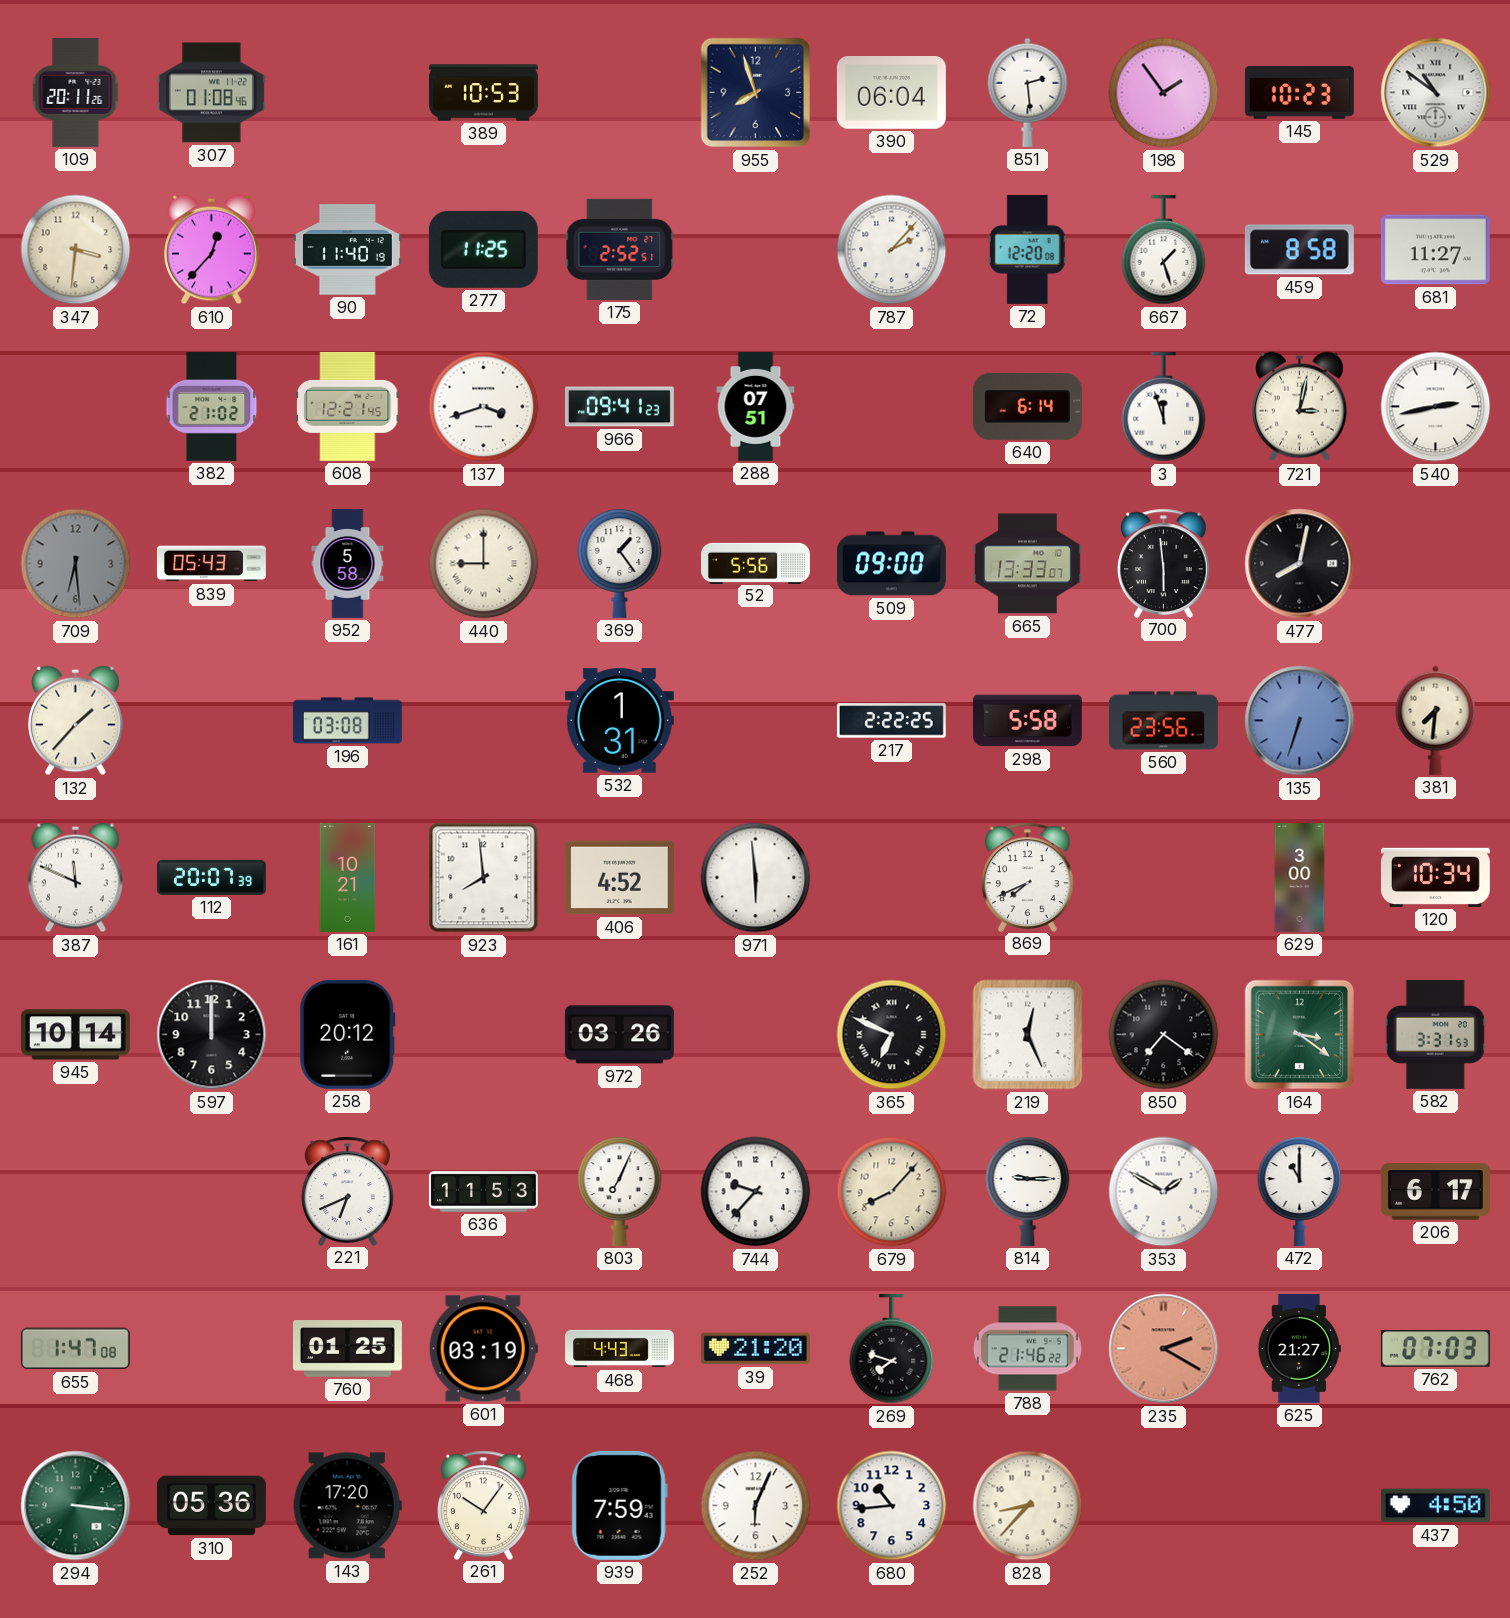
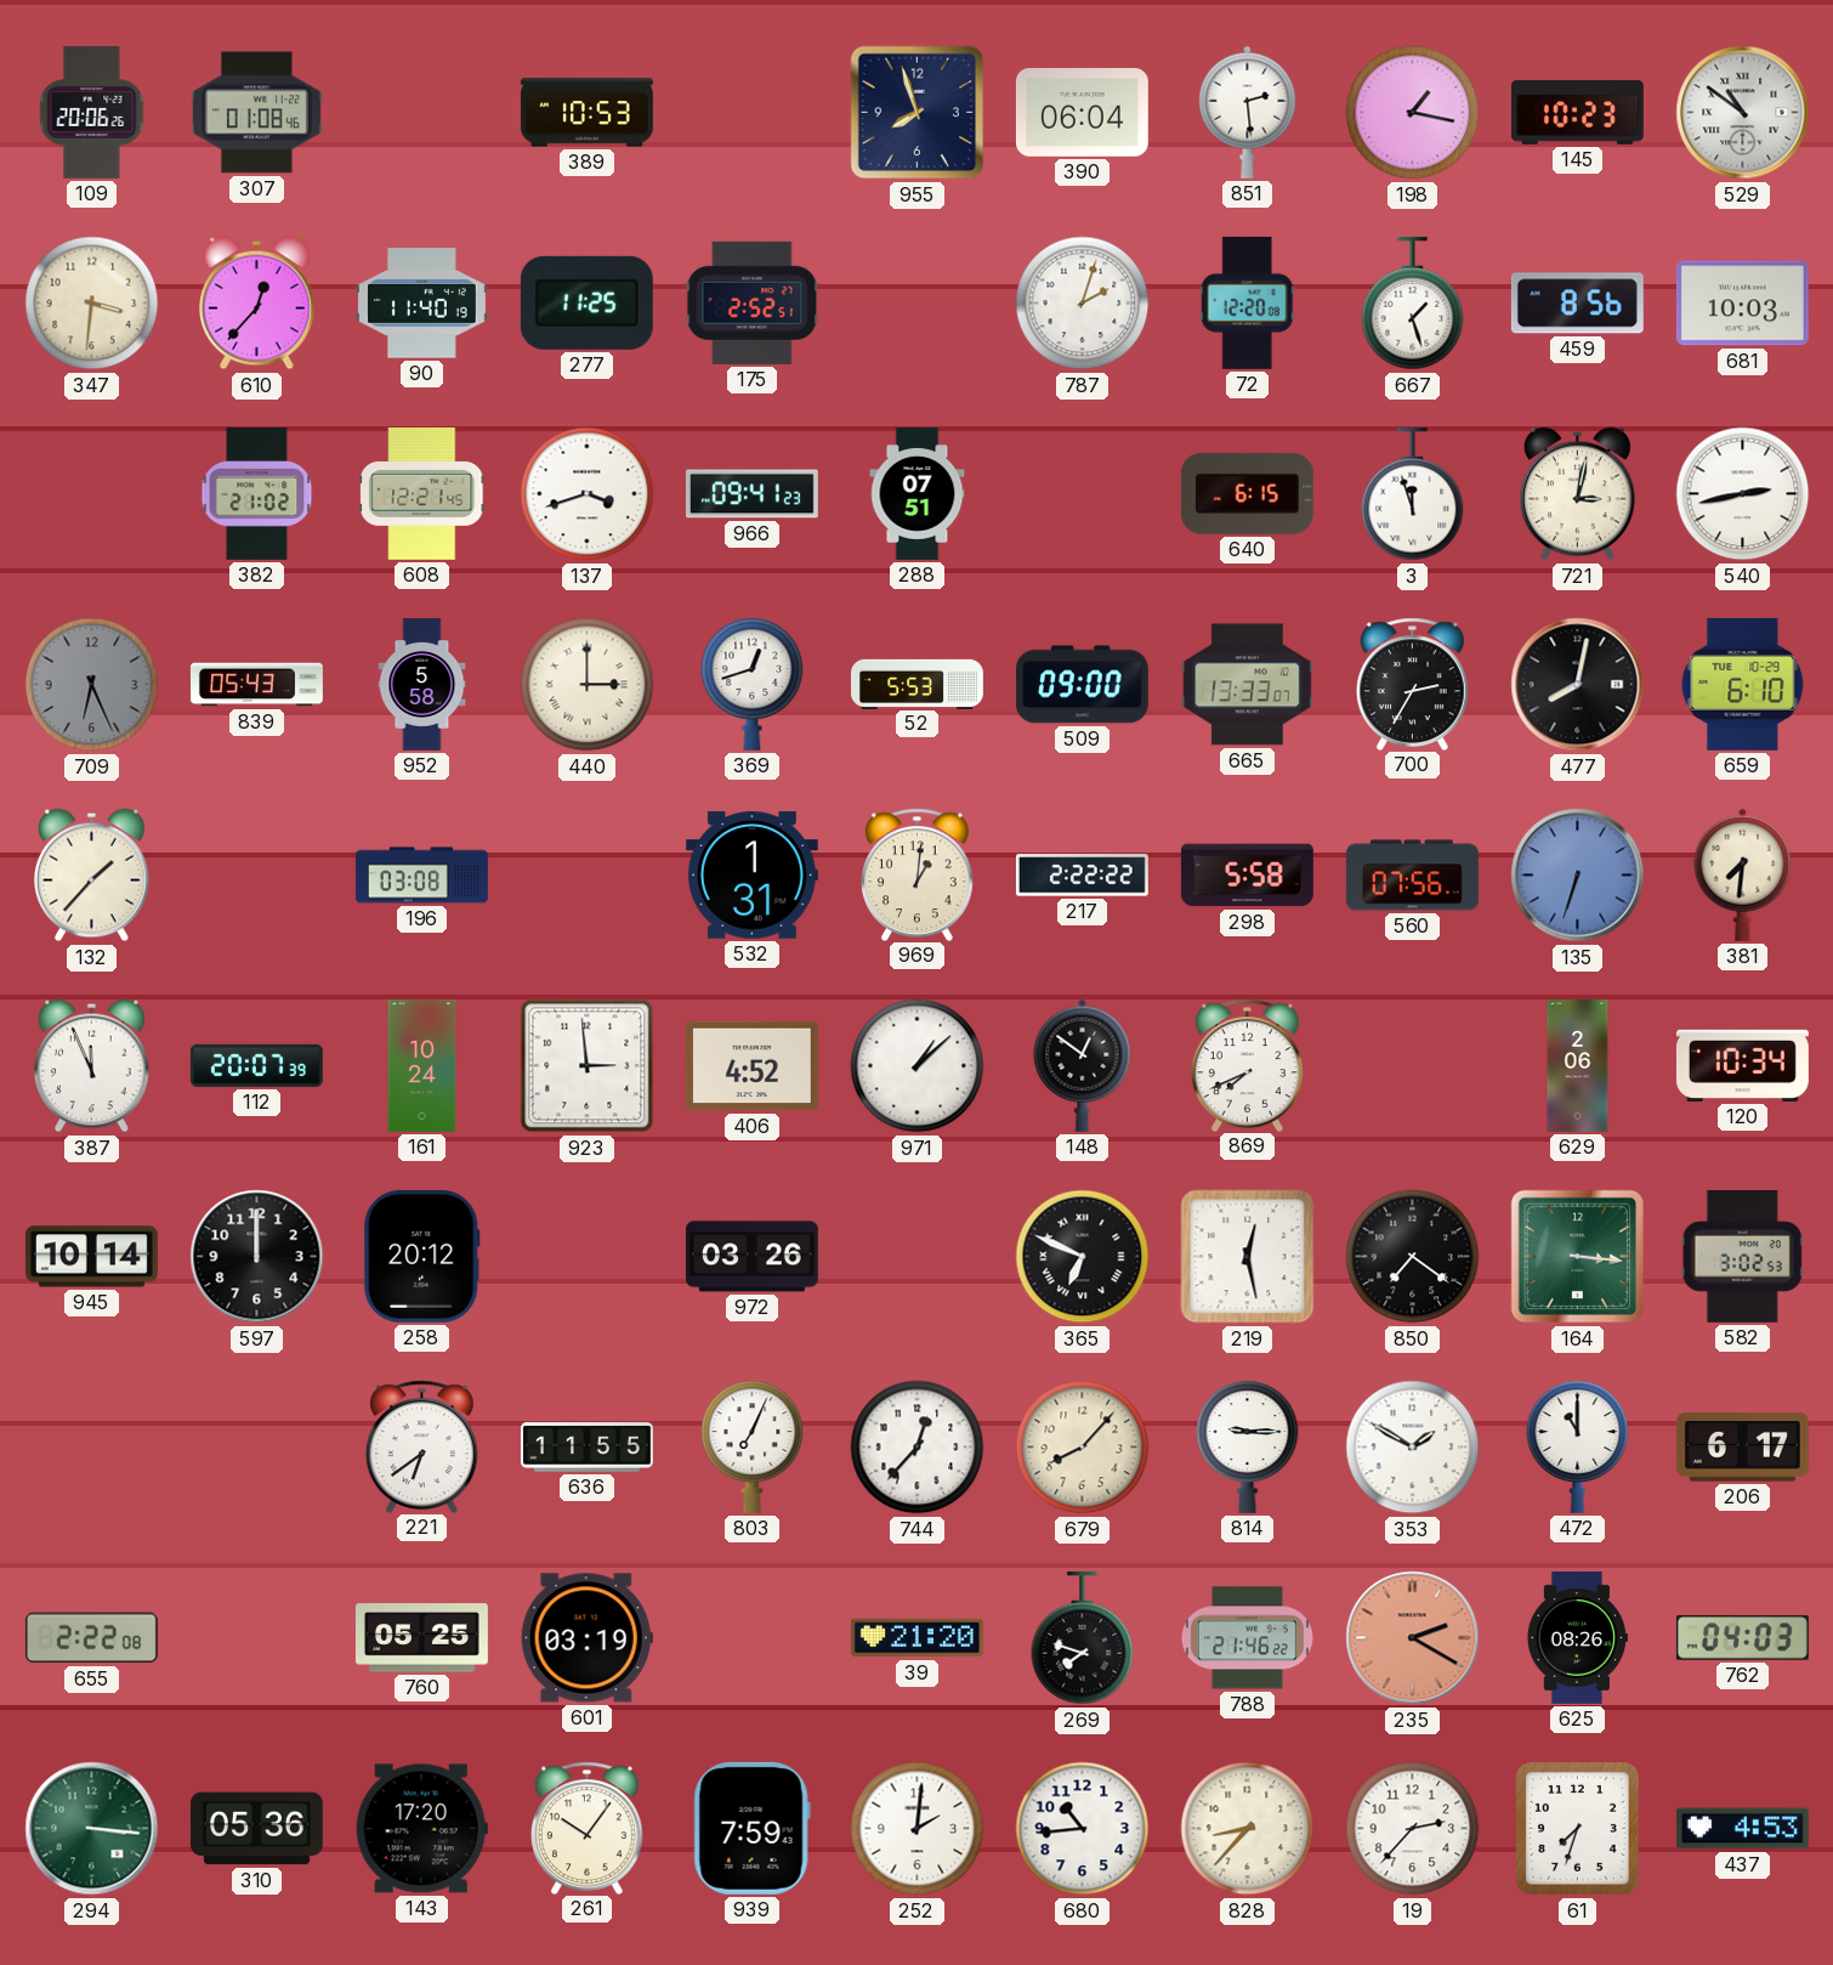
109: 20:11 -> 20:06 (92, 112)
198: 1:54 -> 1:17 (1413, 113)
787: 2:07 -> 2:03 (1083, 304)
459: 8:58 -> 8:56 (1577, 304)
681: 11:27 -> 10:03 (1742, 304)
640: 6:14 -> 6:15 (1247, 493)
709: 6:29 -> 6:26 (92, 685)
440: 9:00 -> 3:00 (588, 685)
369: 1:24 -> 12:42 (753, 684)
52: 5:56 -> 5:53 (918, 684)
700: 5:59 -> 2:35 (1413, 684)
659: none -> 6:10 (1743, 684)
969: none -> 1:01 (918, 874)
217: 2:22:25 -> 2:22:22 (1082, 876)
560: 23:56 -> 07:56 (1412, 876)
387: 11:49 -> 11:56 (92, 1066)
161: 10:21 -> 10:24 (422, 1065)
923: 7:59 -> 2:59 (588, 1066)
971: 5:59 -> 1:08 (918, 1066)
148: none -> 12:51 (1083, 1065)
629: 3:00 -> 2:06 (1578, 1066)
219: 12:26 -> 12:28 (1248, 1257)
164: 3:21 -> 3:16 (1578, 1257)
582: 3:31 -> 3:02 (1742, 1256)
221: 6:41 -> 6:39 (422, 1446)
636: 11:53 -> 11:55 (586, 1448)
744: 9:37 -> 12:37 (918, 1448)
655: 1:47 -> 2:22 (91, 1638)
760: 01:25 -> 05:25 (421, 1638)
468: 4:43 -> none (620, 1349)
625: 21:27 -> 08:26 (1577, 1637)
762: 07:03 -> 04:03 (1742, 1638)
252: 6:04 -> 2:01 (918, 1829)
19: none -> 2:37 (1413, 1829)
61: none -> 7:33 (1578, 1829)
437: 4:50 -> 4:53 (1742, 1829)
